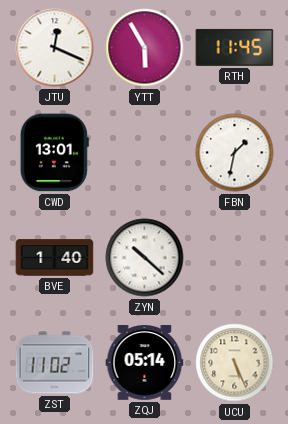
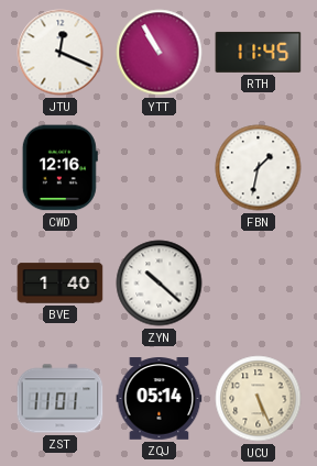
YTT: 5:55 -> 10:55 (160, 53)
CWD: 13:01 -> 12:16 (59, 168)
ZST: 11:02 -> 11:01 (61, 399)
